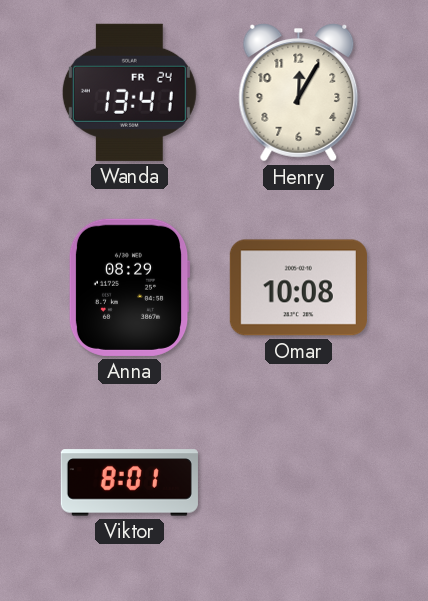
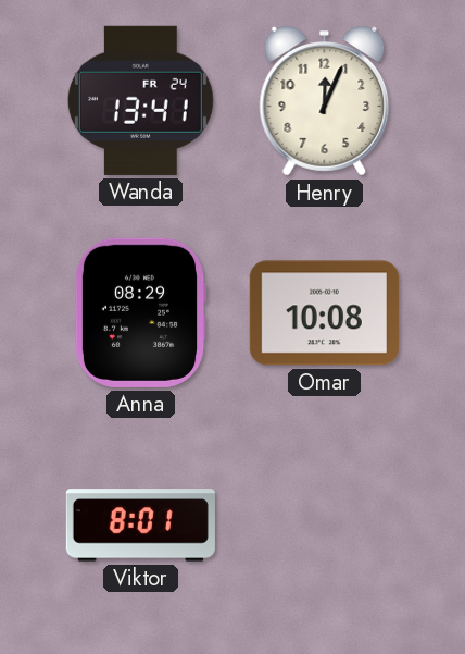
Henry: 12:05 -> 12:04 (325, 101)
